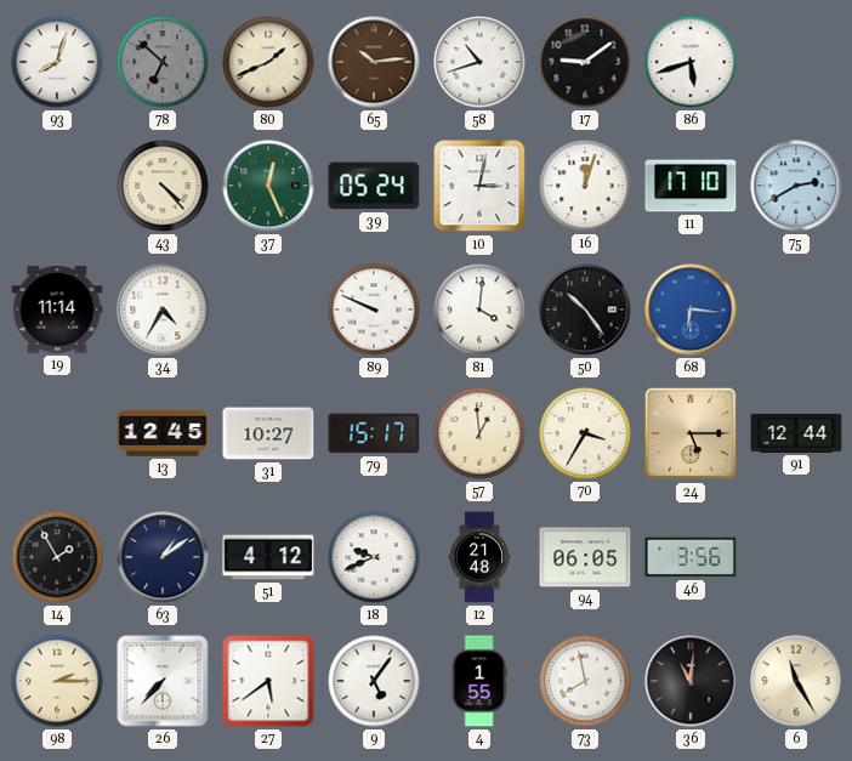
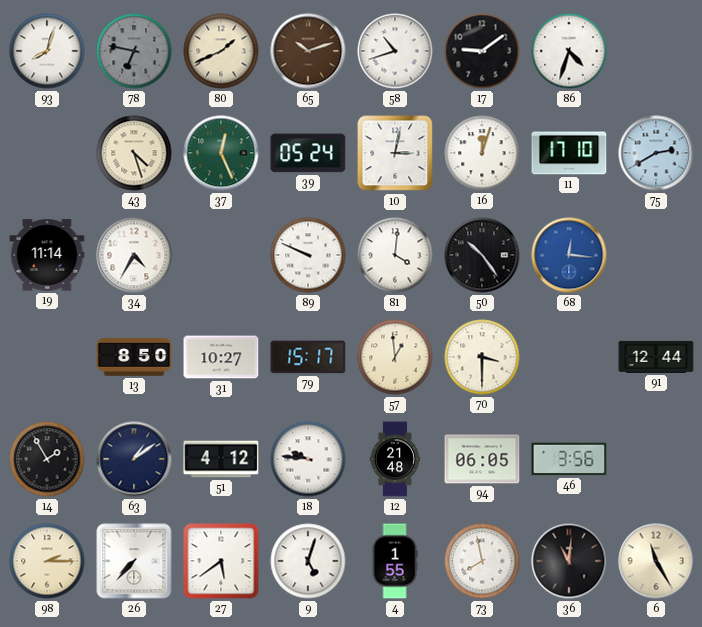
78: 6:52 -> 6:47 (134, 51)
65: 10:14 -> 10:12 (308, 51)
86: 5:42 -> 4:33 (569, 51)
43: 4:23 -> 4:27 (134, 153)
68: 6:16 -> 12:16 (569, 255)
13: 12:45 -> 8:50 (134, 357)
70: 3:35 -> 3:30 (482, 357)
24: 5:15 -> none (691, 433)
18: 9:41 -> 9:46 (308, 459)
9: 5:06 -> 5:03 (308, 561)
